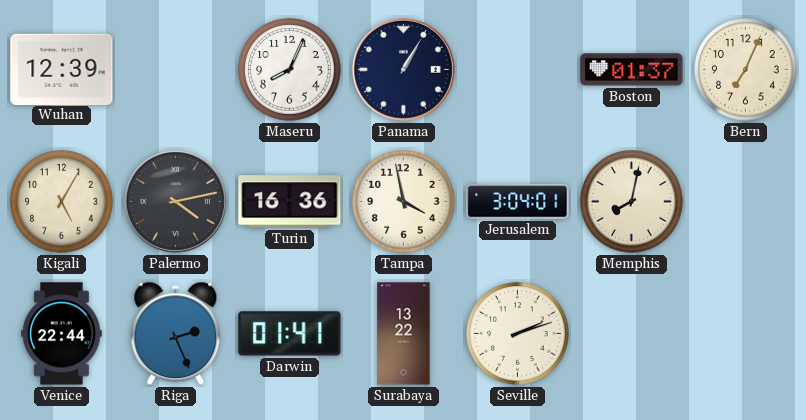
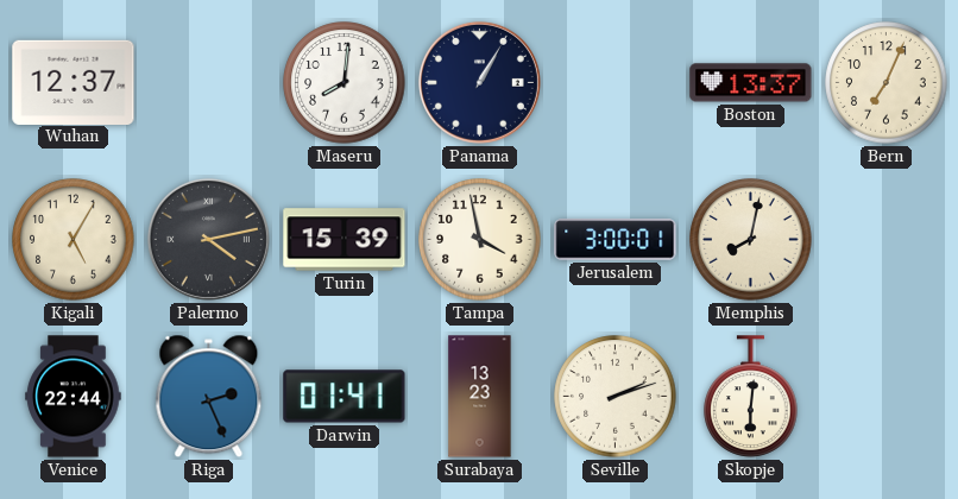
Wuhan: 12:39 -> 12:37 (74, 82)
Maseru: 8:04 -> 8:01 (345, 83)
Boston: 01:37 -> 13:37 (751, 83)
Turin: 16:36 -> 15:39 (345, 240)
Jerusalem: 3:04 -> 3:00 (616, 240)
Surabaya: 13:22 -> 13:23 (480, 397)
Skopje: none -> 6:01 (751, 397)
